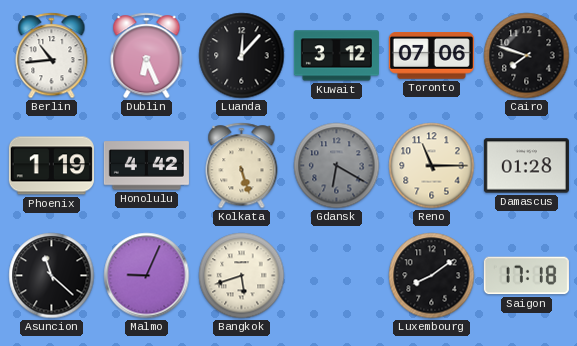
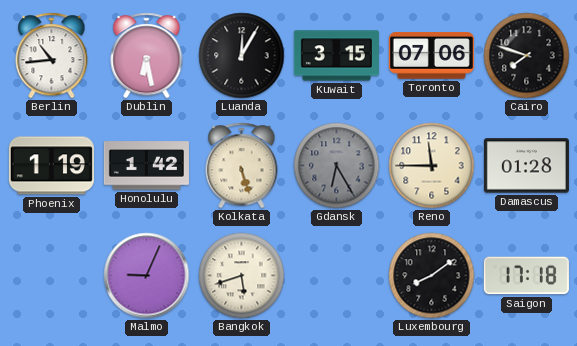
Dublin: 6:26 -> 6:28 (147, 56)
Luanda: 12:07 -> 12:05 (242, 56)
Kuwait: 3:12 -> 3:15 (336, 56)
Honolulu: 4:42 -> 1:42 (146, 166)
Gdansk: 6:20 -> 6:25 (337, 166)
Reno: 11:15 -> 11:45 (432, 166)
Asuncion: 11:22 -> none (52, 276)
